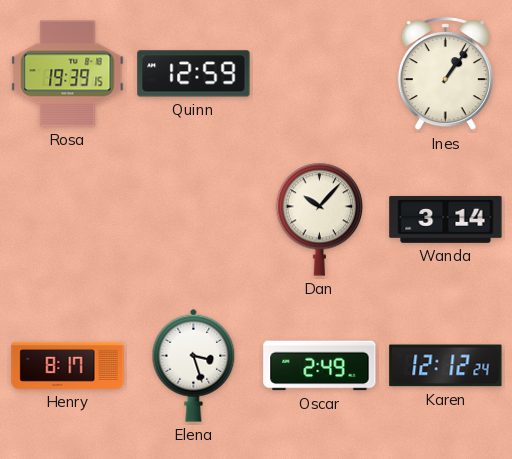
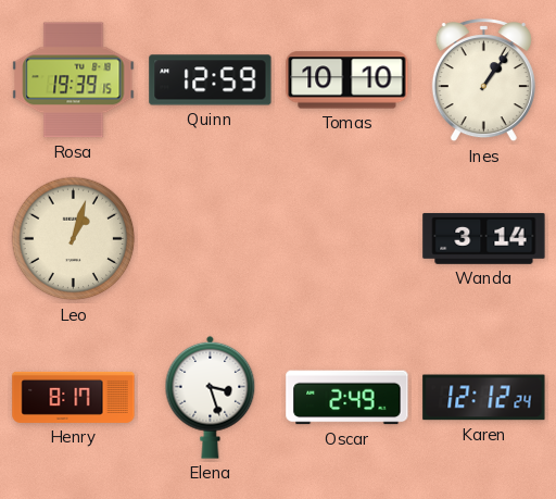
Tomas: none -> 10:10 (347, 80)
Leo: none -> 1:03 (74, 239)
Dan: 10:07 -> none (320, 219)
